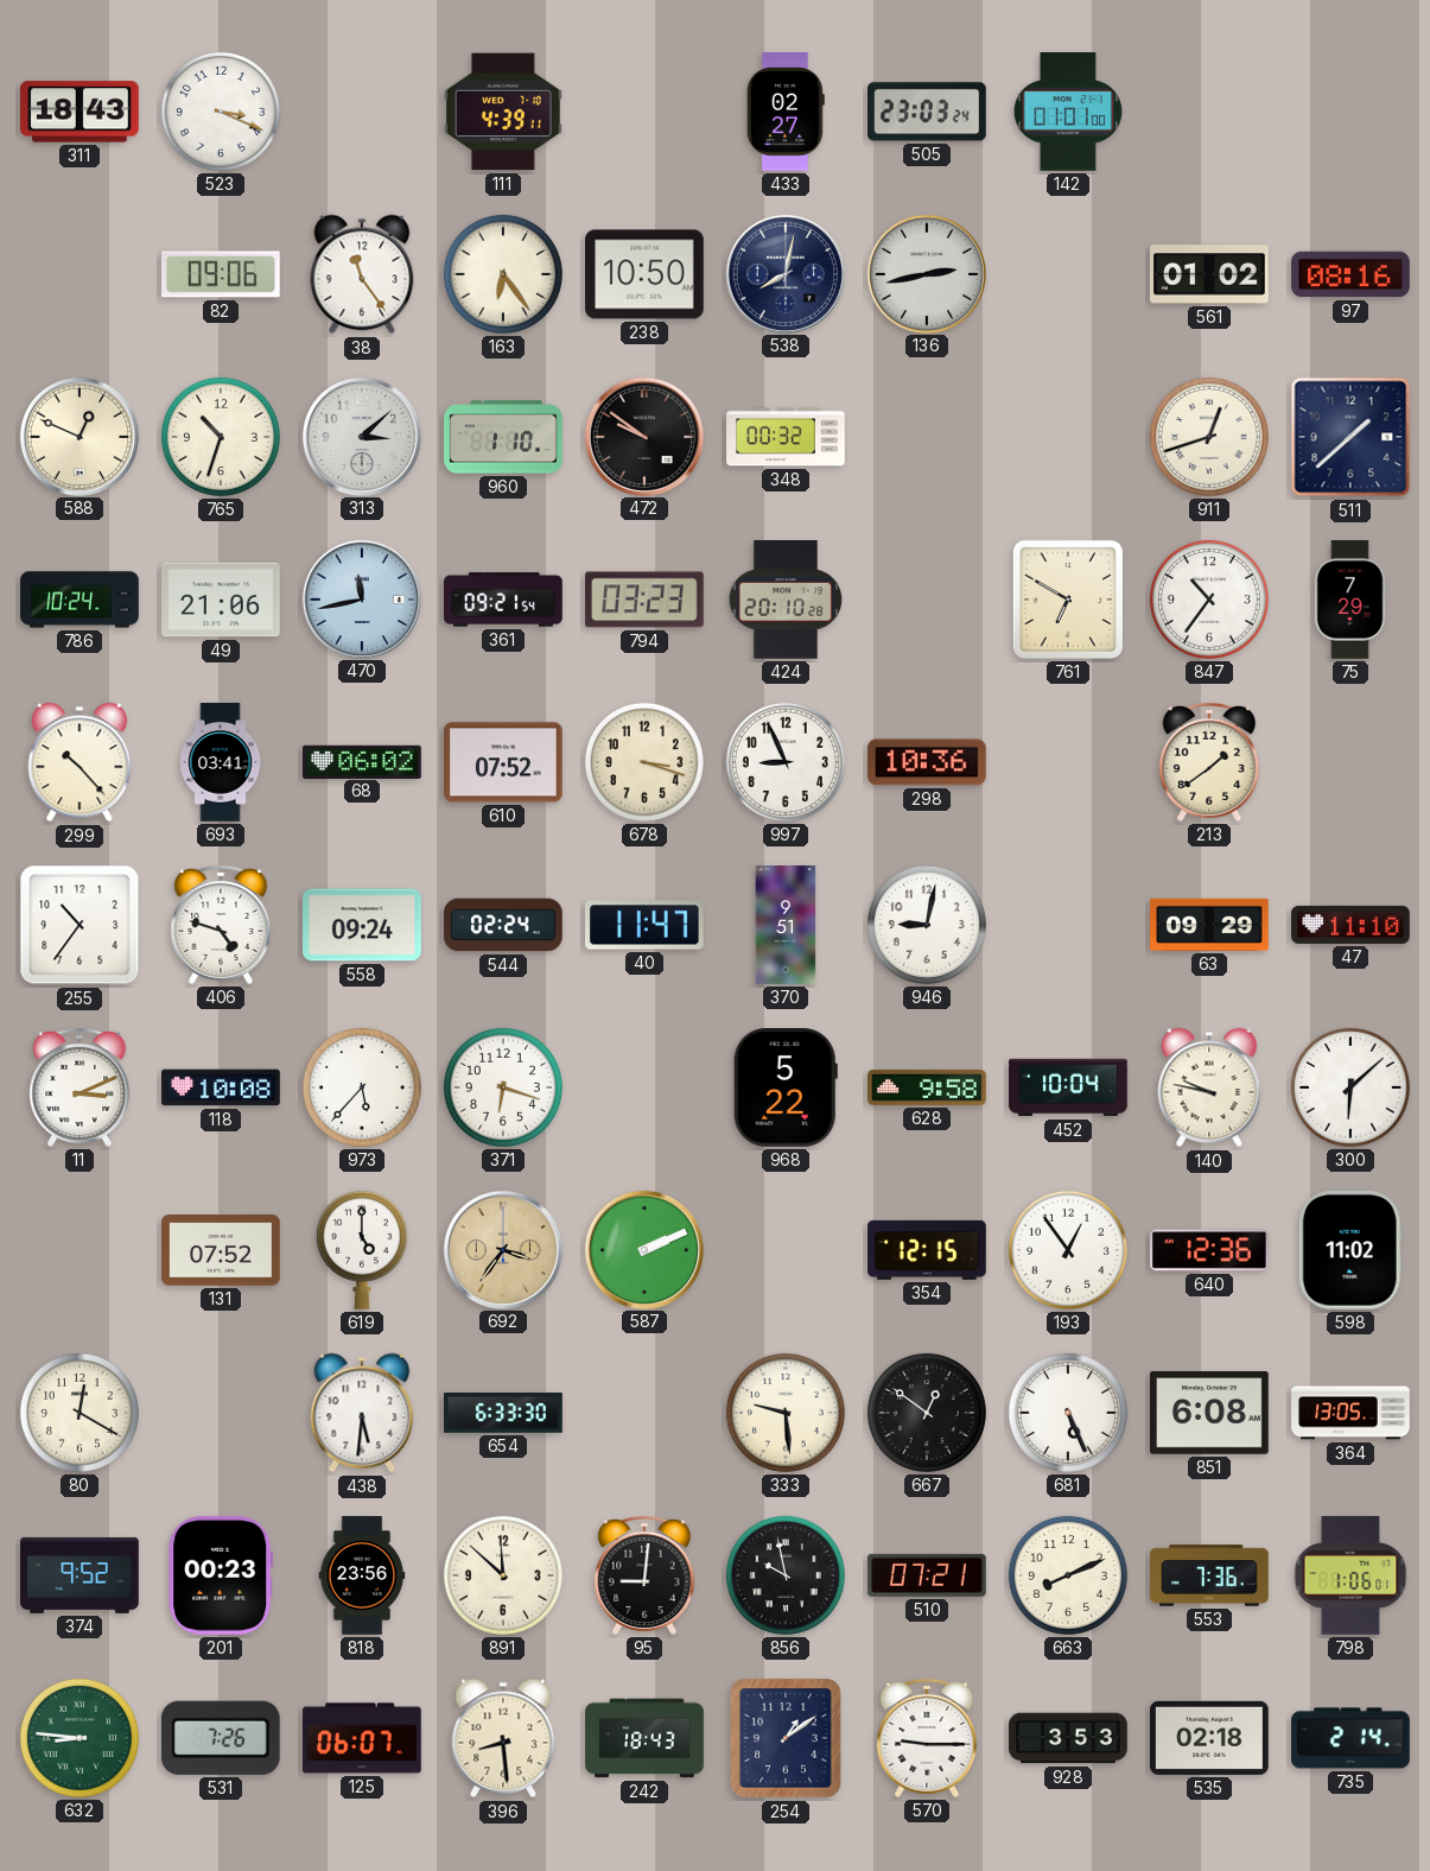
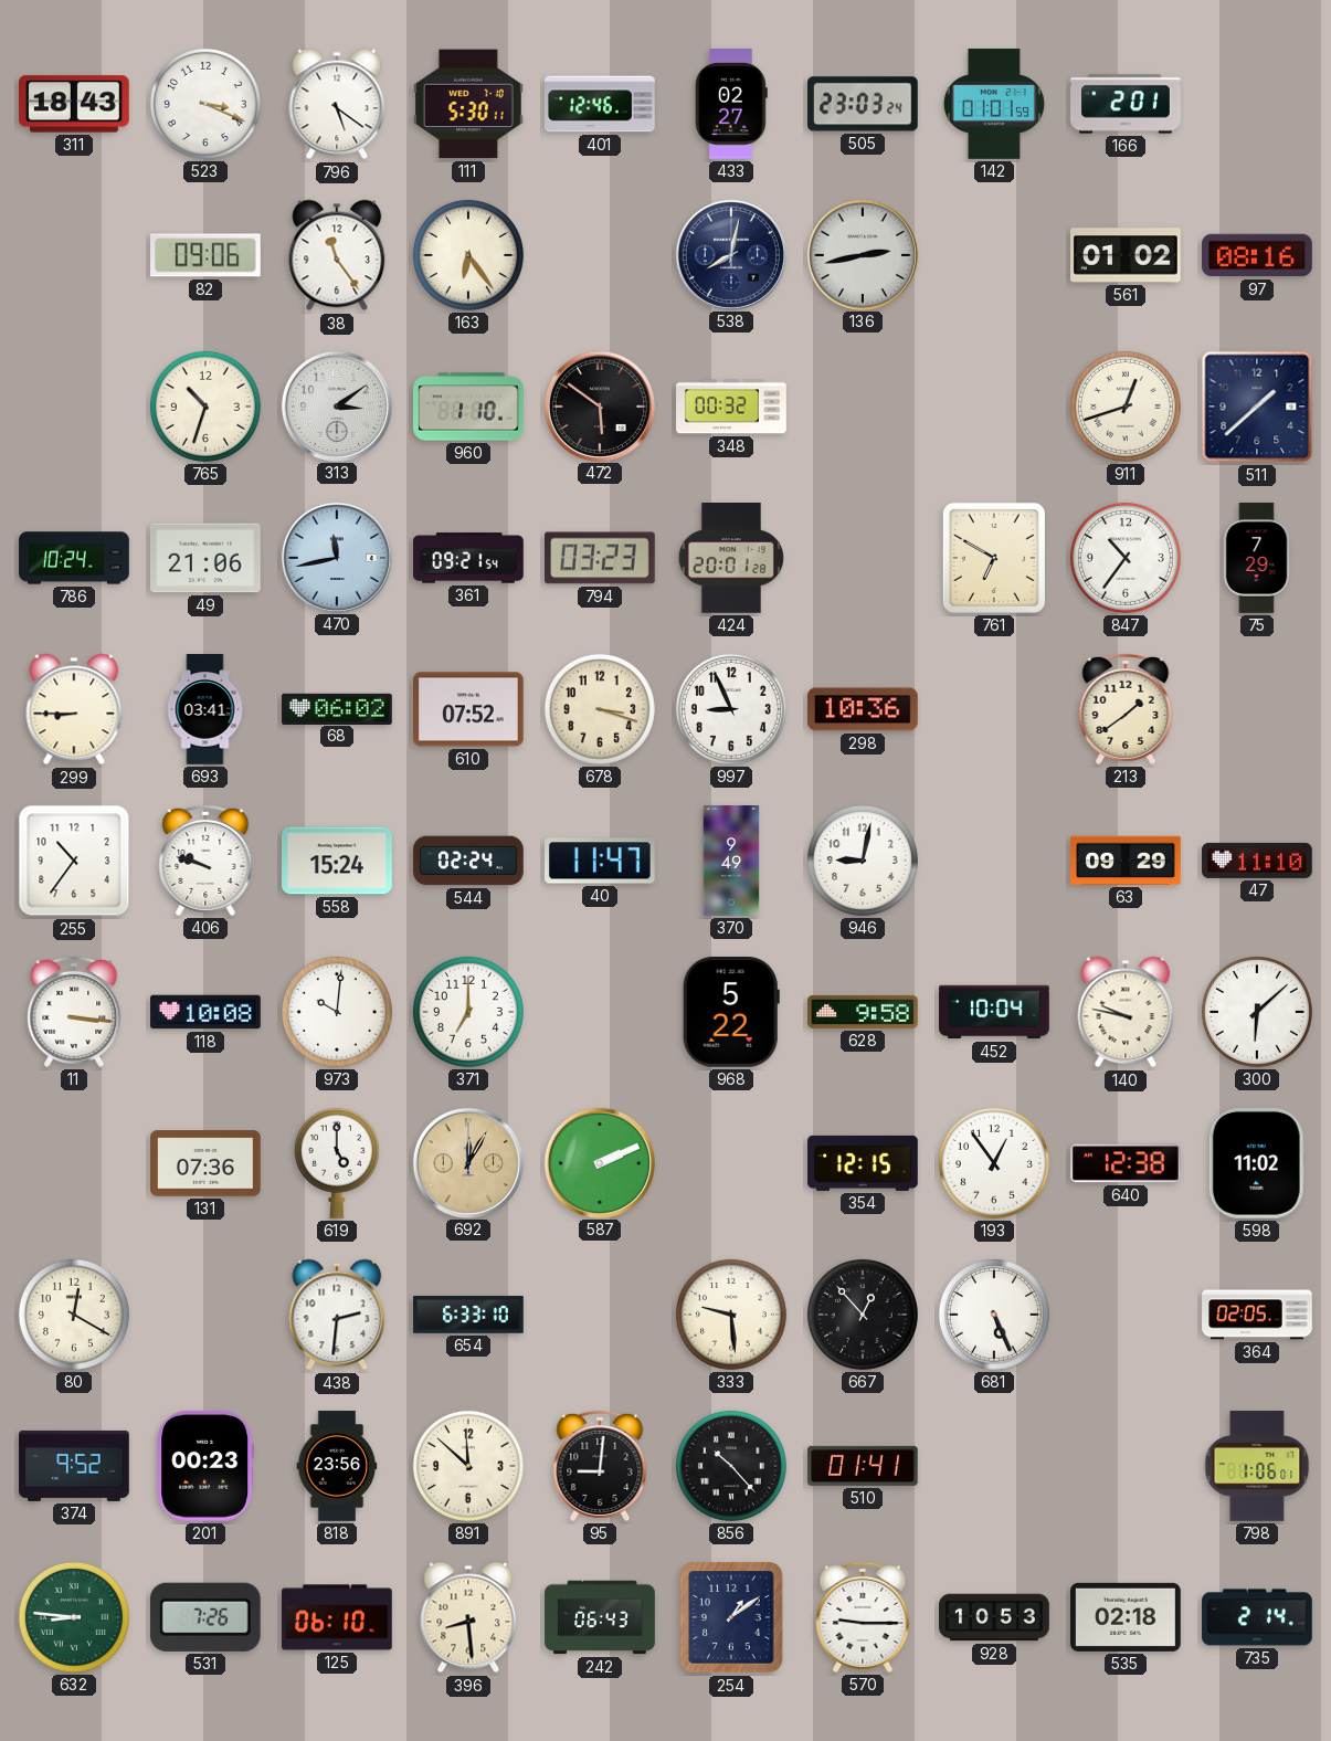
796: none -> 5:21 (337, 104)
111: 4:39 -> 5:30 (469, 104)
401: none -> 12:46 (600, 104)
142: 01:01:00 -> 01:01:59 (994, 104)
166: none -> 2:01 (1126, 104)
238: 10:50 -> none (646, 274)
588: 12:49 -> none (78, 436)
313: 3:08 -> 3:09 (336, 405)
472: 9:51 -> 5:51 (599, 405)
424: 20:10 -> 20:01 (731, 559)
299: 10:23 -> 8:45 (74, 709)
406: 4:48 -> 9:48 (205, 861)
558: 09:24 -> 15:24 (337, 861)
370: 9:51 -> 9:49 (731, 861)
11: 3:11 -> 3:16 (74, 1012)
973: 5:37 -> 10:01 (337, 1012)
371: 6:18 -> 7:00 (468, 1012)
131: 07:52 -> 07:36 (207, 1163)
692: 3:36 -> 12:05 (467, 1162)
640: 12:36 -> 12:38 (1126, 1163)
438: 5:31 -> 2:31 (337, 1315)
654: 6:33:30 -> 6:33:10 (468, 1315)
667: 12:51 -> 12:53 (863, 1315)
851: 6:08 -> none (1210, 1413)
364: 13:05 -> 02:05 (1257, 1315)
856: 9:58 -> 10:23 (731, 1466)
510: 07:21 -> 01:41 (863, 1466)
663: 8:11 -> none (1068, 1575)
553: 7:36 -> none (1209, 1575)
125: 06:07 -> 06:10 (337, 1617)
242: 18:43 -> 06:43 (600, 1617)
928: 3:53 -> 10:53 (994, 1617)
